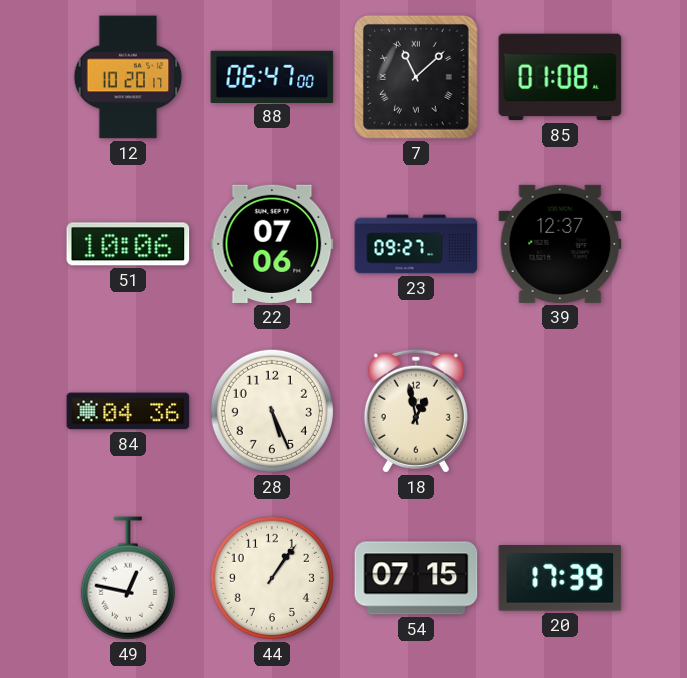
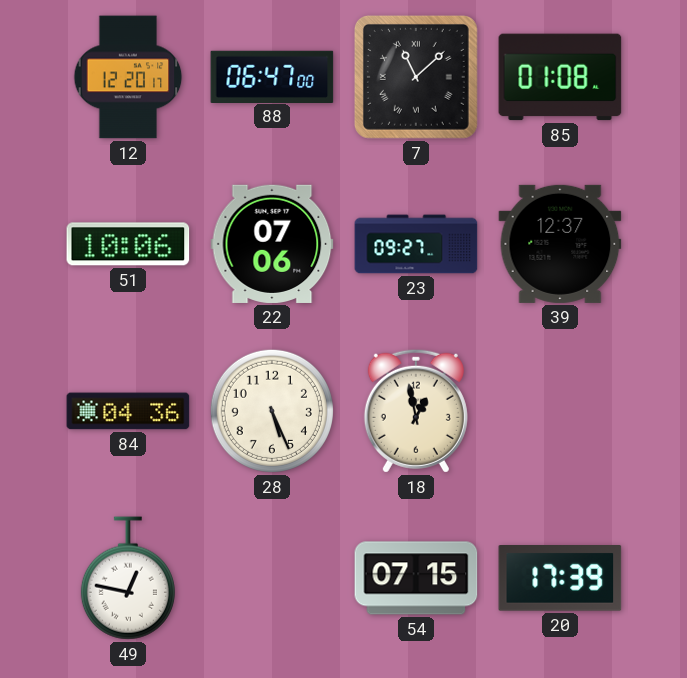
12: 10:20 -> 12:20 (128, 77)
44: 1:06 -> none (272, 578)
